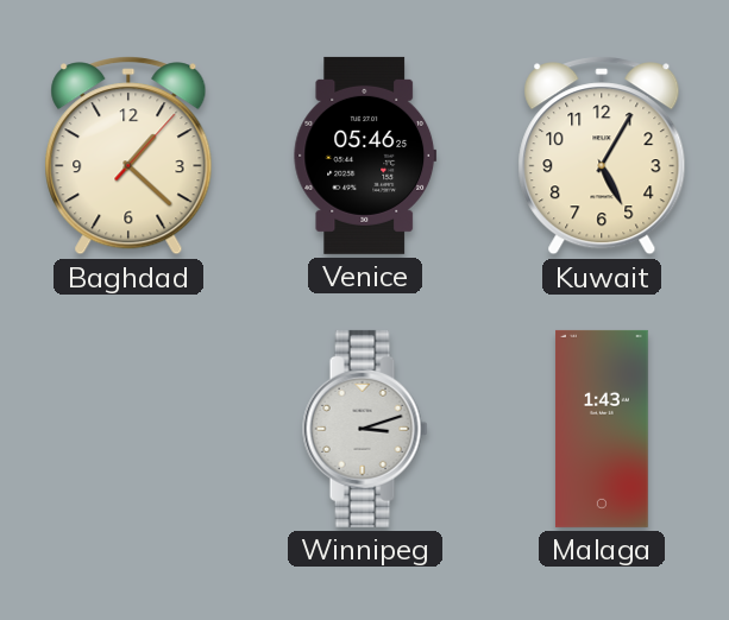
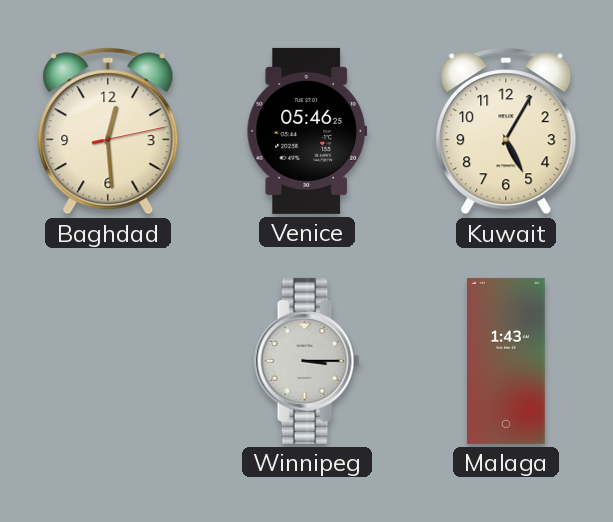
Baghdad: 1:22 -> 12:29 (108, 131)
Winnipeg: 3:12 -> 3:15 (307, 361)
